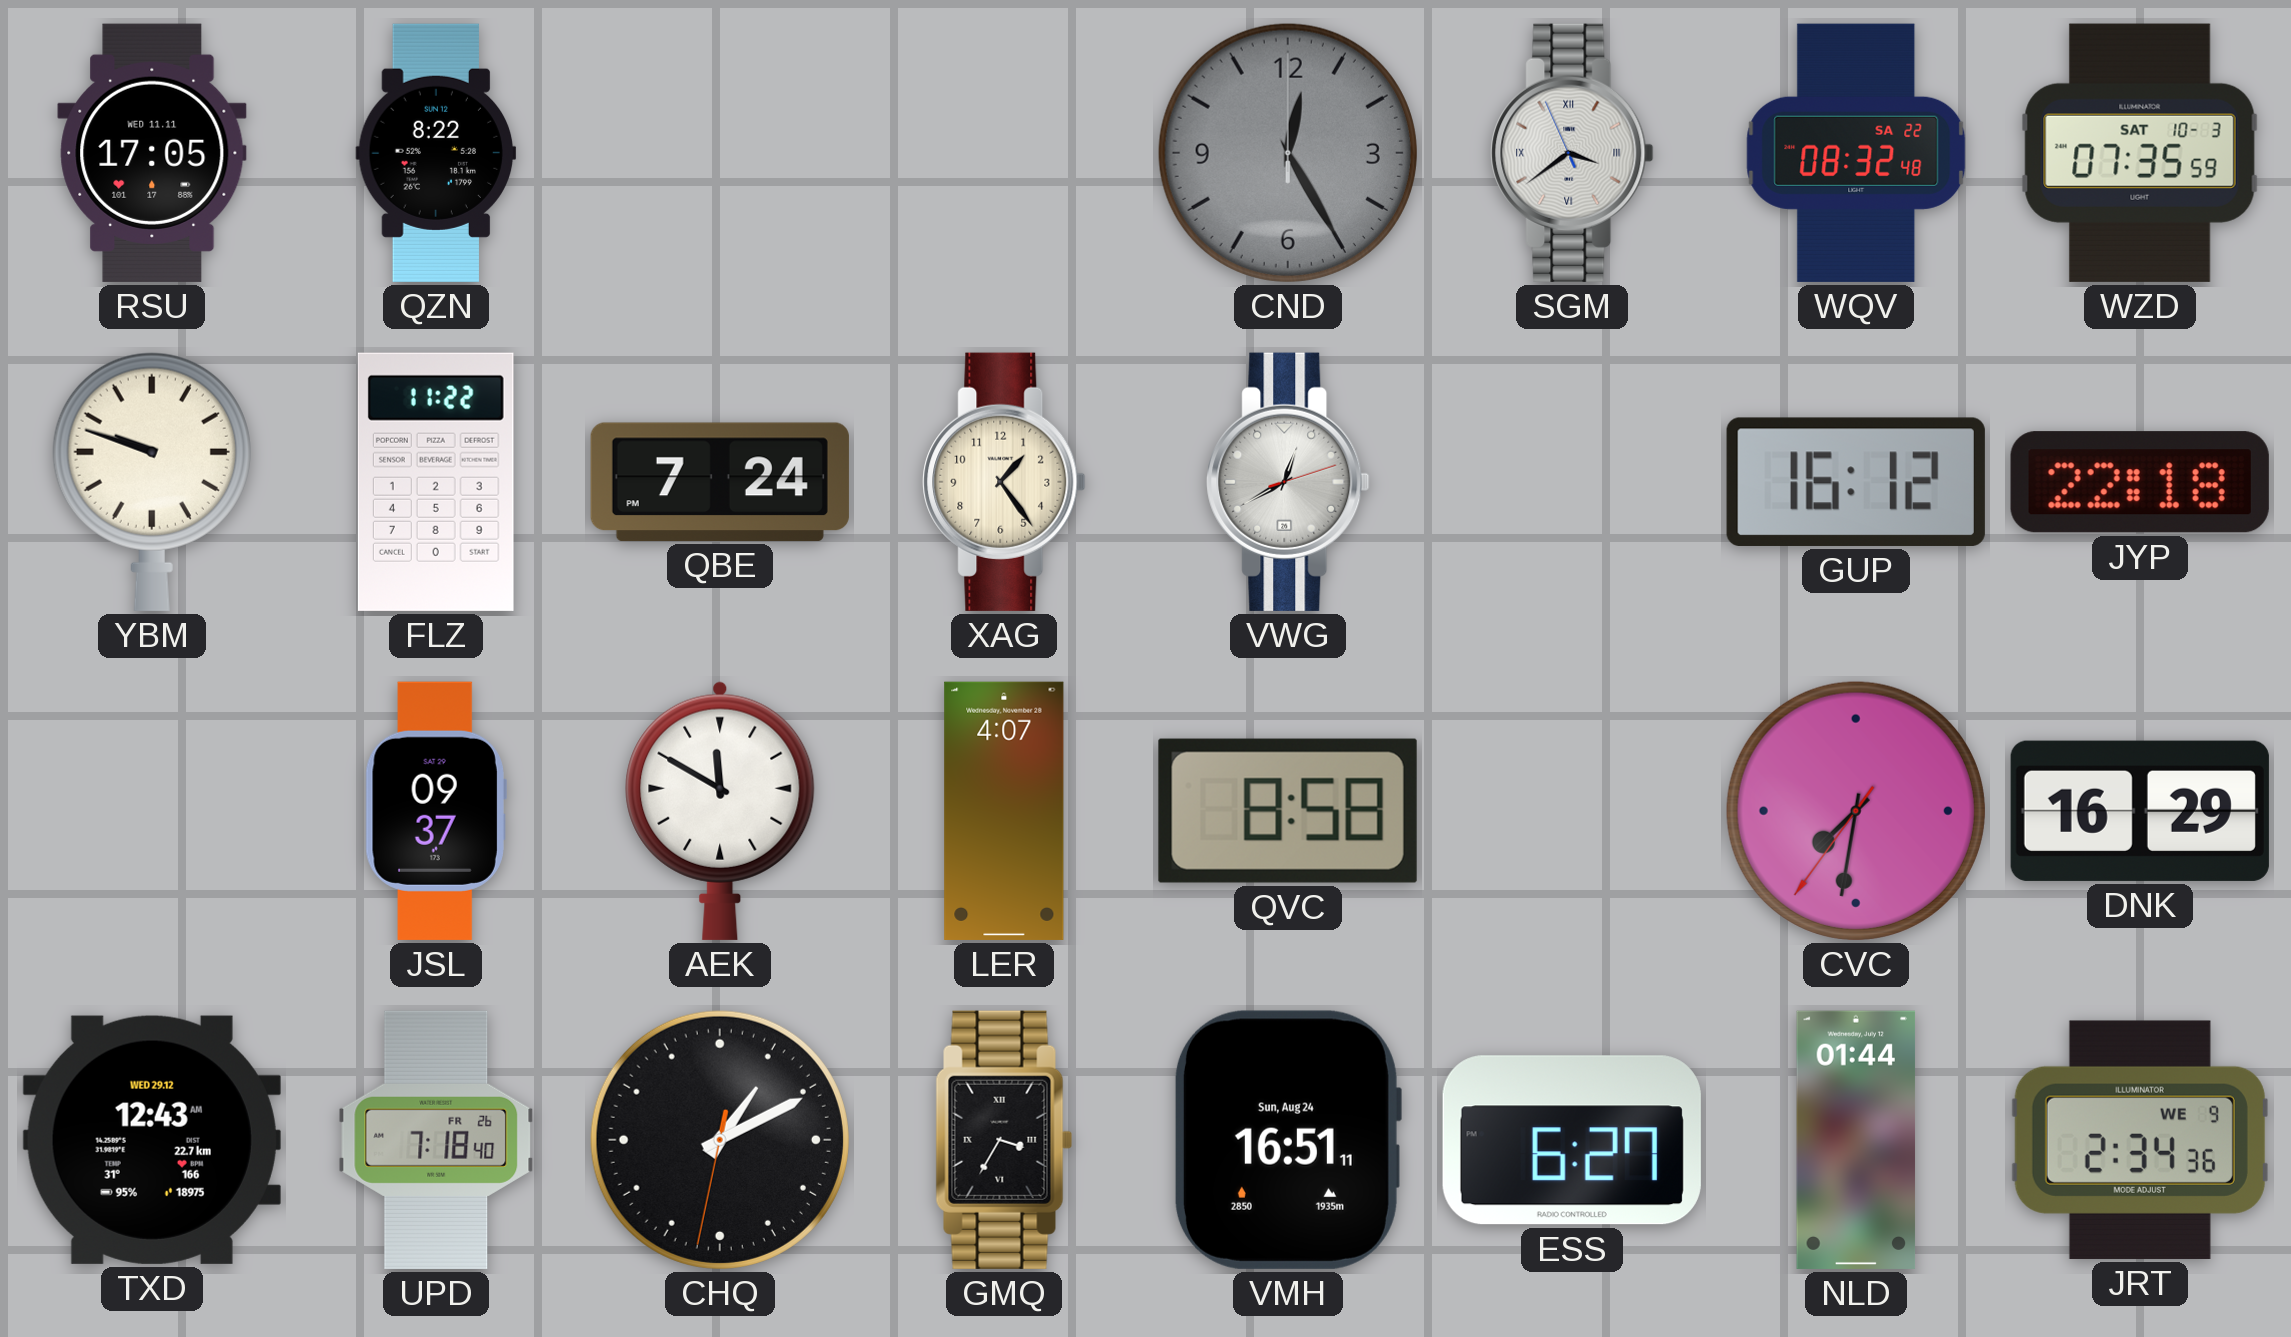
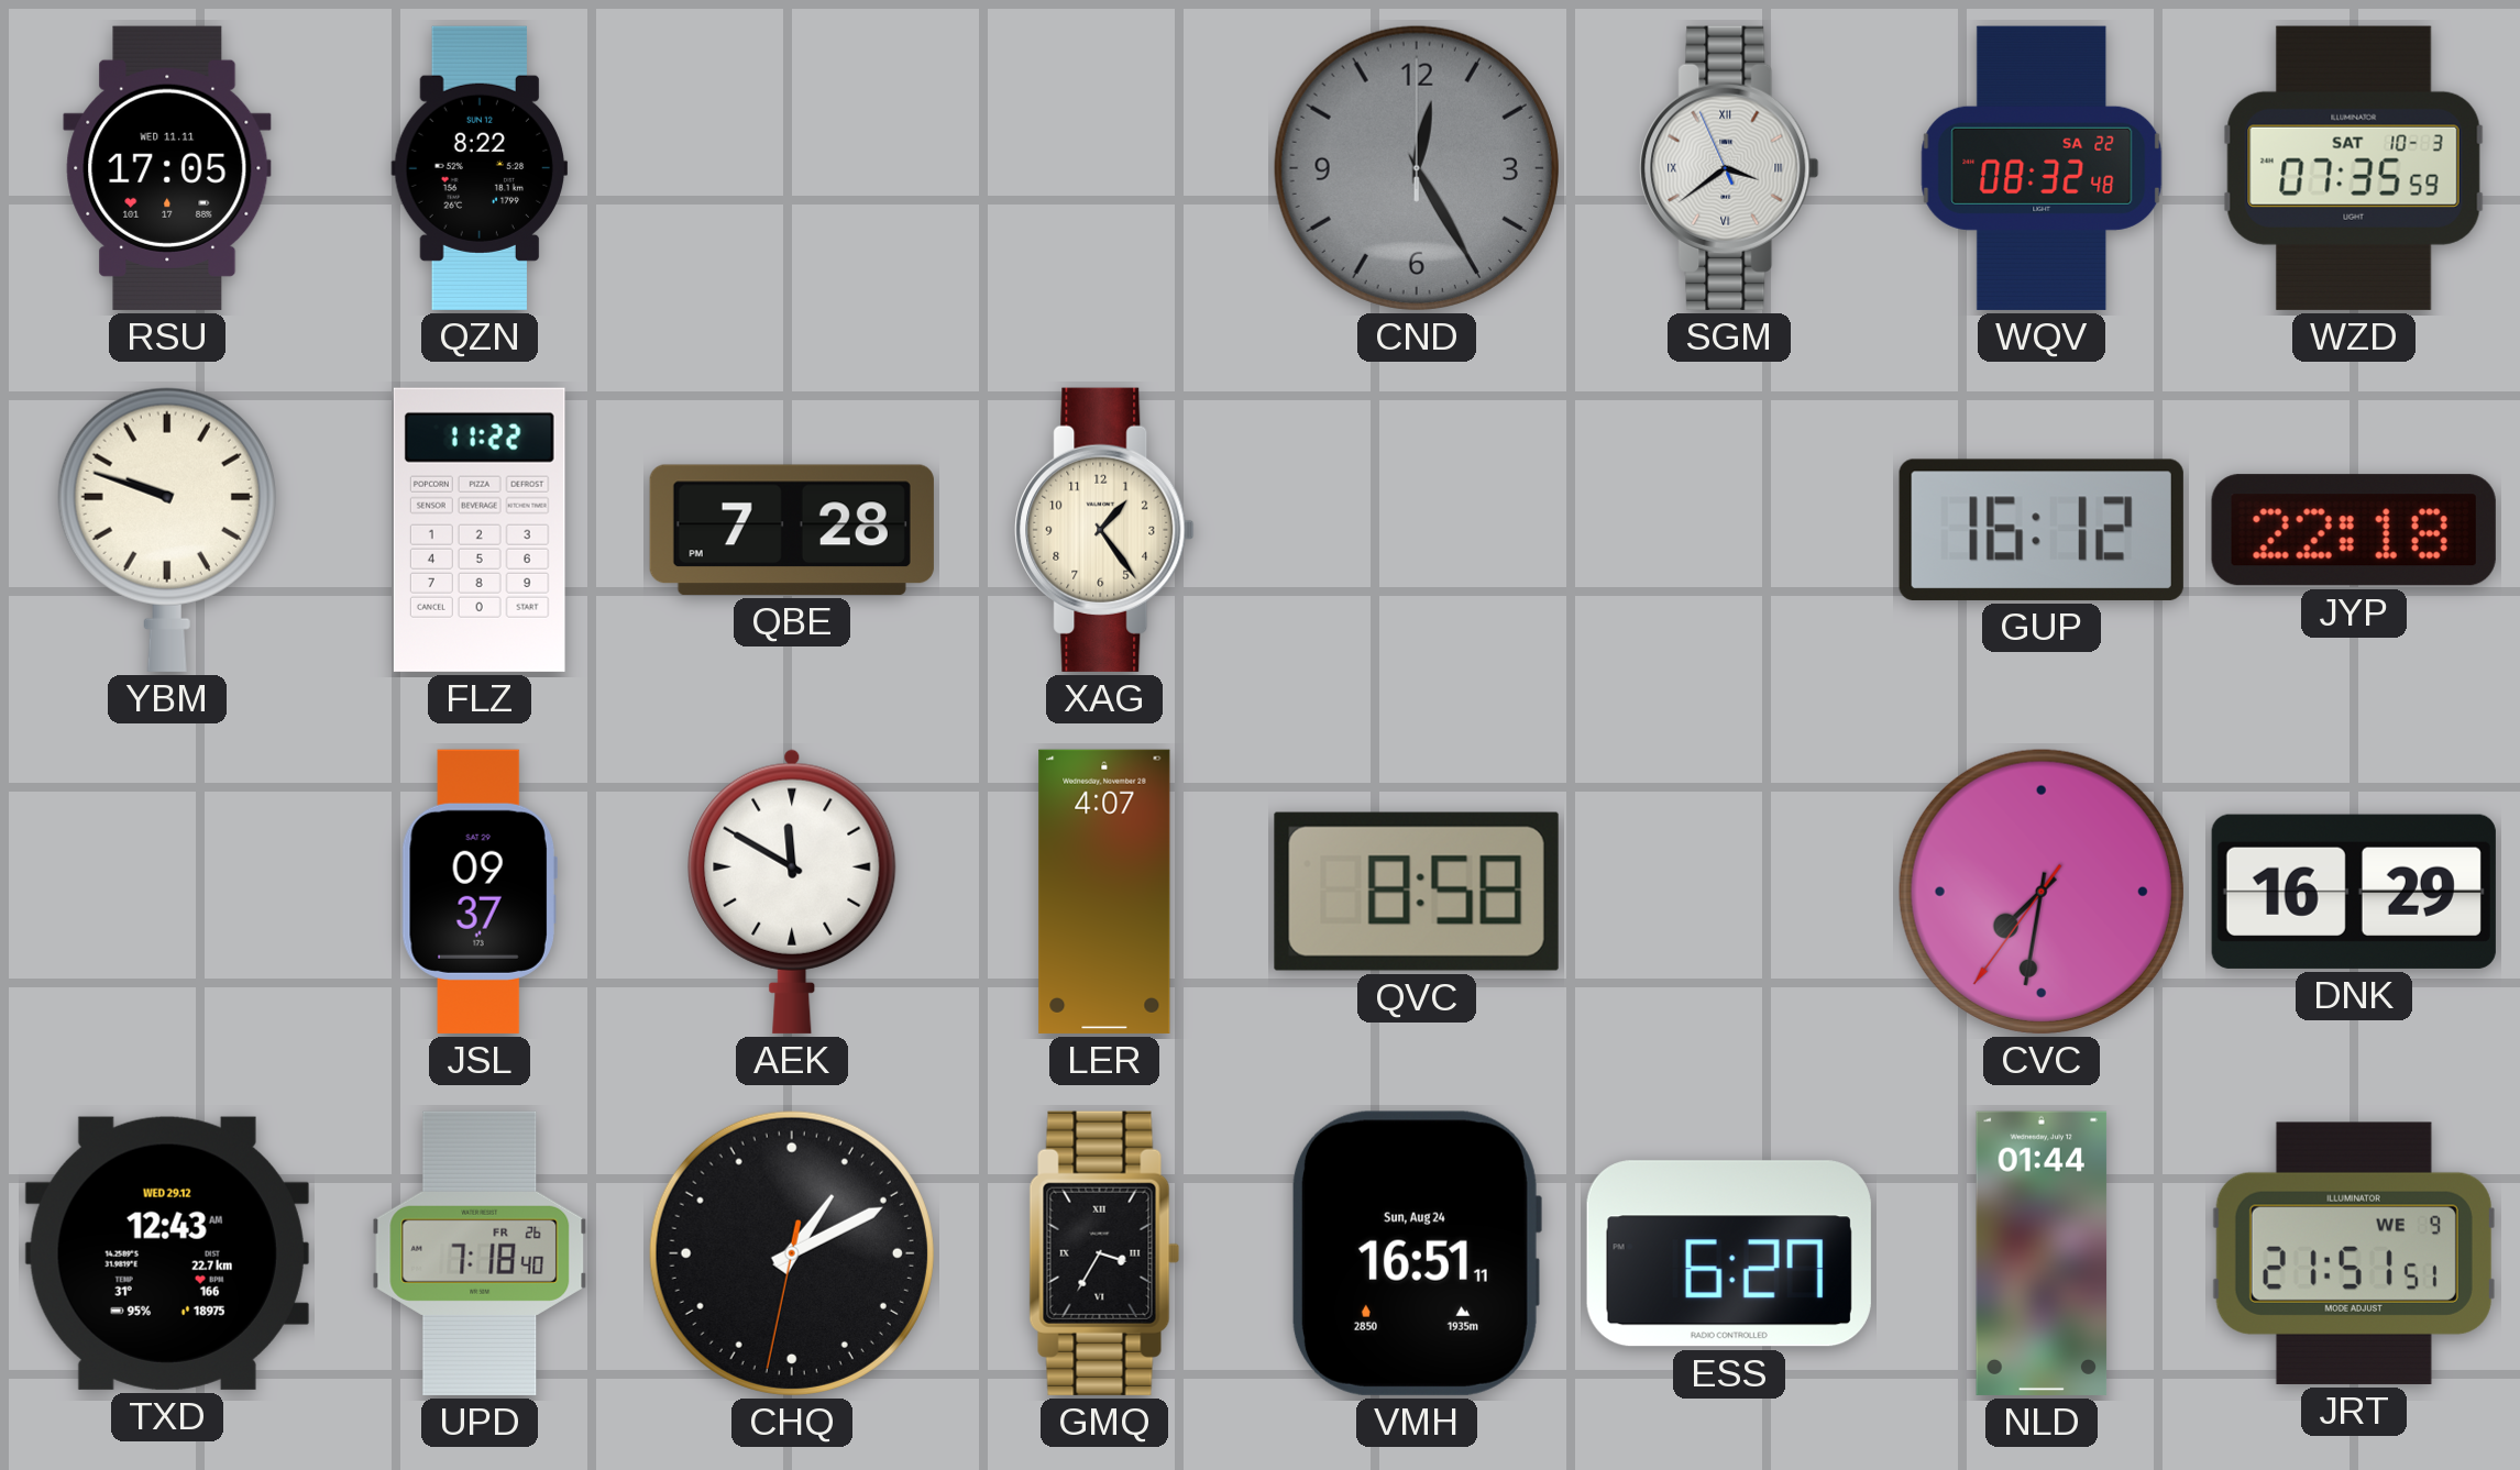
QBE: 7:24 -> 7:28 (792, 530)
VWG: 12:40 -> none (1288, 482)
JRT: 2:34 -> 21:51 (2354, 1253)
